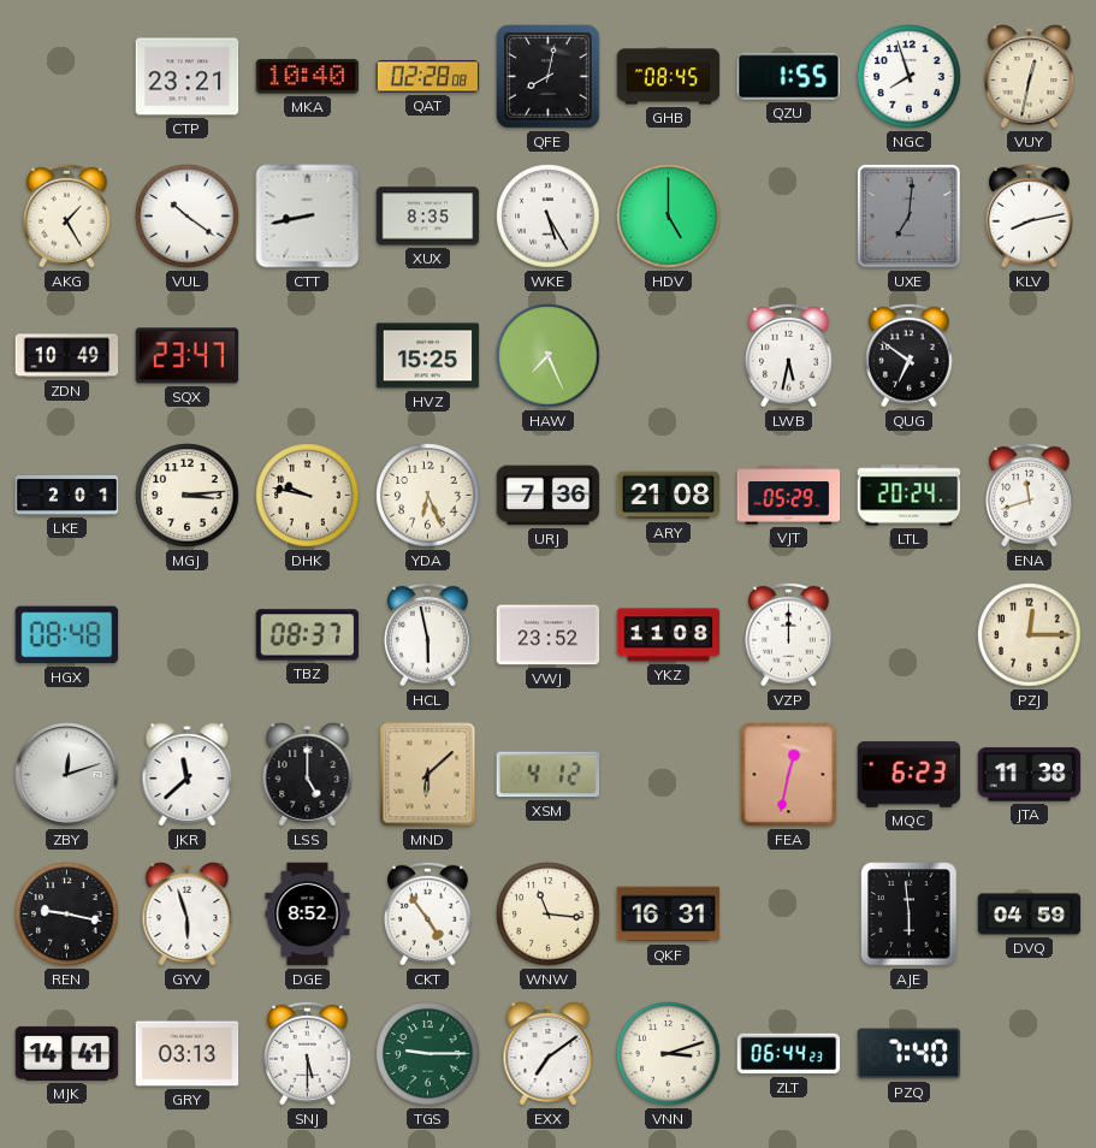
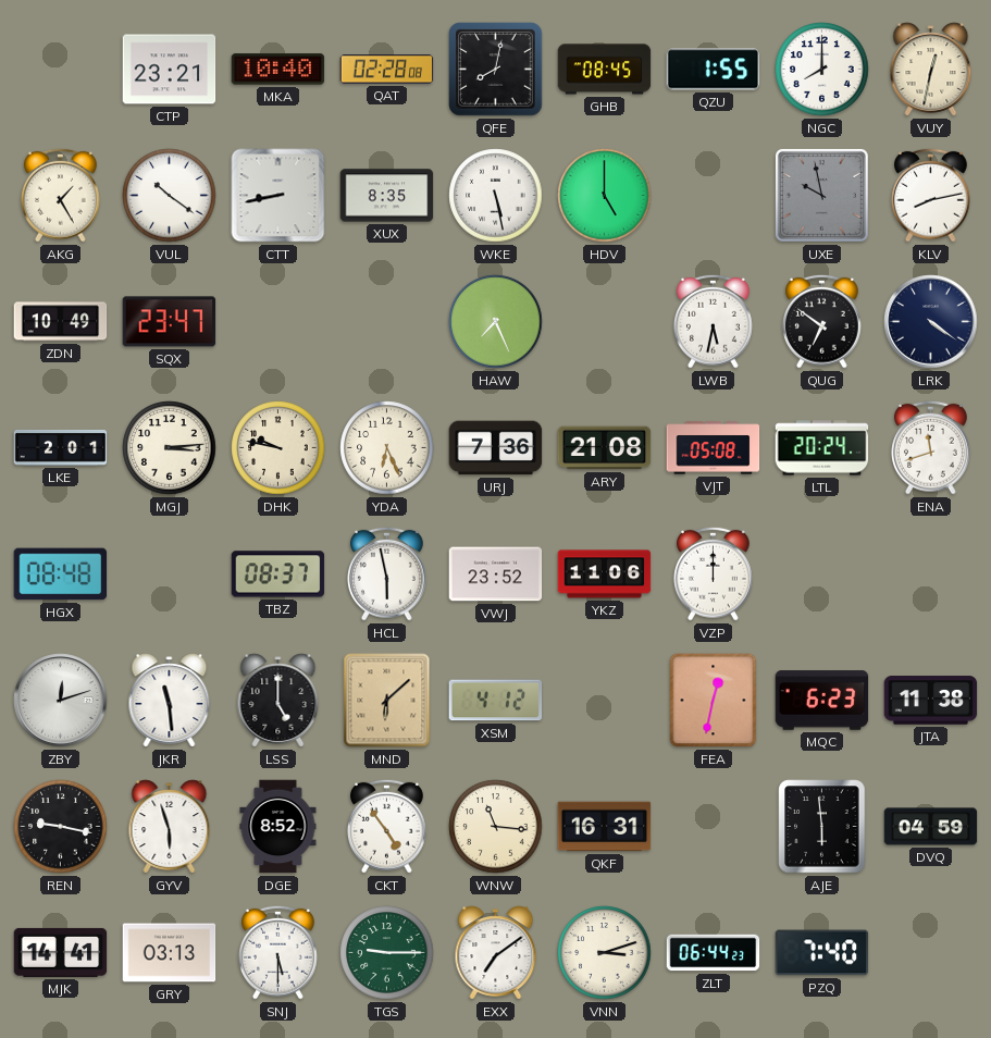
NGC: 7:57 -> 8:00 (822, 70)
WKE: 5:25 -> 5:28 (496, 196)
UXE: 7:01 -> 9:58 (821, 195)
HVZ: 15:25 -> none (428, 356)
LRK: none -> 4:21 (931, 322)
VJT: 05:29 -> 05:08 (714, 448)
YKZ: 11:08 -> 11:06 (605, 574)
PZJ: 12:15 -> none (1030, 635)
JKR: 11:38 -> 11:29 (170, 701)
